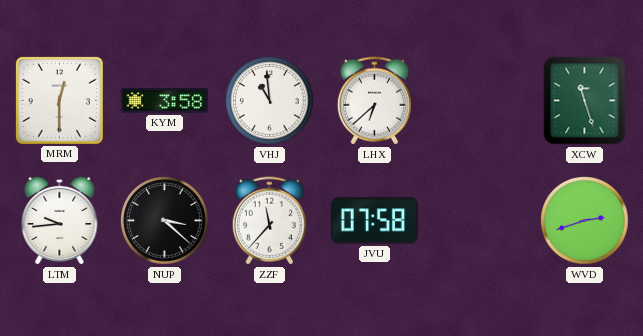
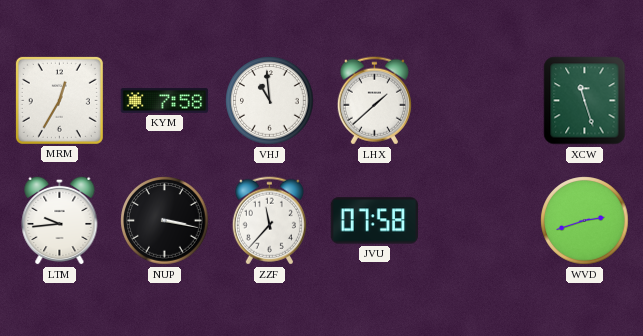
MRM: 12:30 -> 12:35 (59, 100)
KYM: 3:58 -> 7:58 (165, 101)
LHX: 6:38 -> 1:38 (374, 101)
NUP: 3:22 -> 3:17 (165, 221)
